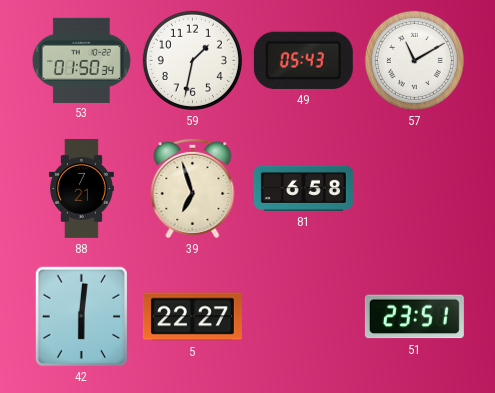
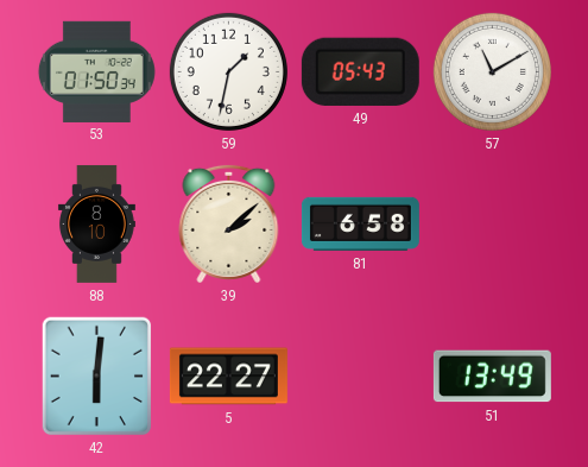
88: 7:21 -> 8:10 (96, 223)
39: 6:57 -> 2:08 (229, 223)
51: 23:51 -> 13:49 (492, 377)
